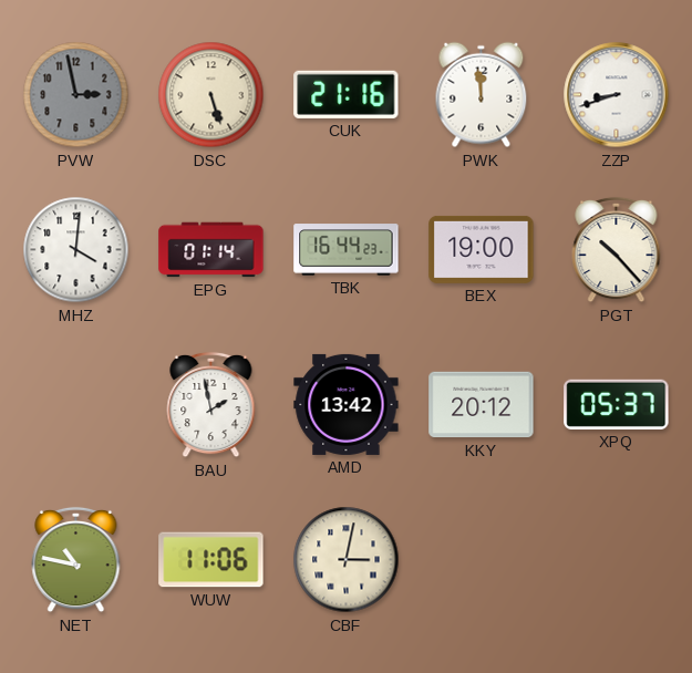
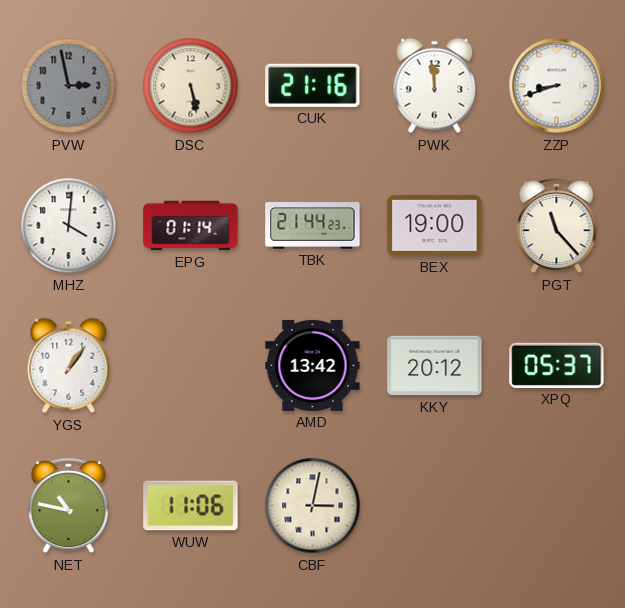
DSC: 5:27 -> 5:28 (191, 86)
TBK: 16:44 -> 21:44 (313, 226)
PGT: 10:23 -> 11:23 (557, 226)
YGS: none -> 1:06 (69, 366)
BAU: 1:58 -> none (211, 405)
